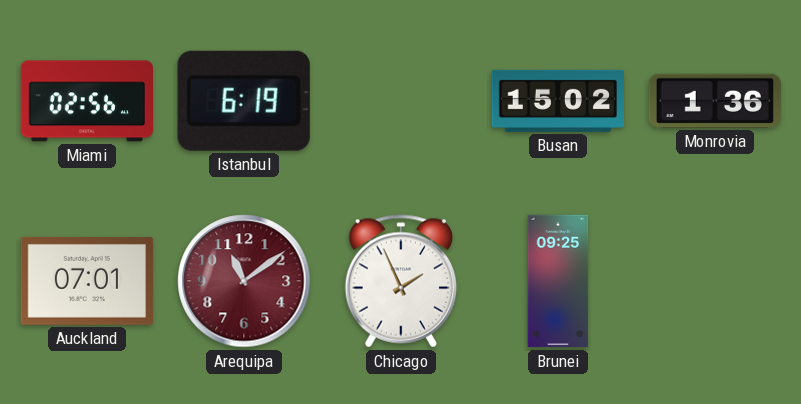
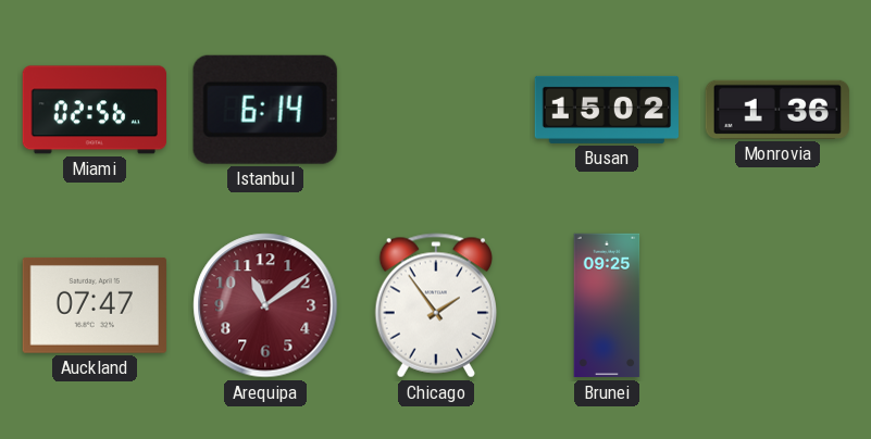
Istanbul: 6:19 -> 6:14 (265, 110)
Auckland: 07:01 -> 07:47 (95, 305)
Chicago: 1:56 -> 1:54 (436, 305)
